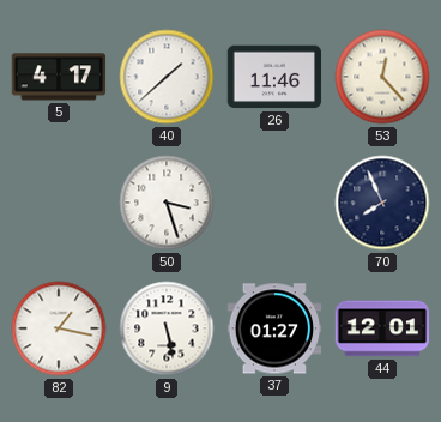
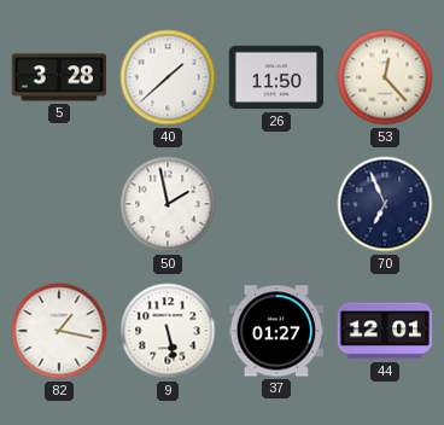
5: 4:17 -> 3:28 (59, 77)
26: 11:46 -> 11:50 (276, 77)
50: 3:27 -> 1:58 (168, 204)
70: 7:56 -> 6:56 (385, 204)
